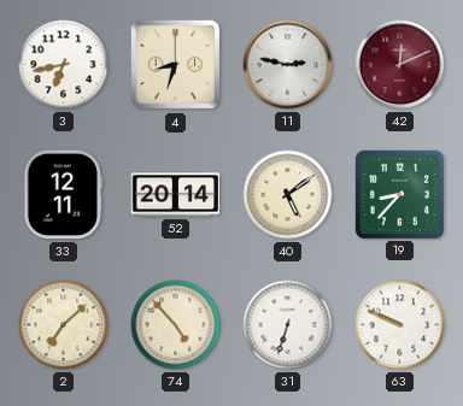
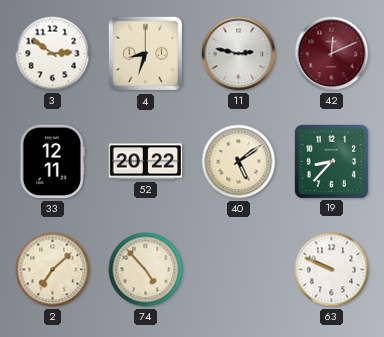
3: 6:43 -> 2:51 (53, 54)
52: 20:14 -> 20:22 (146, 162)
31: 6:33 -> none (288, 325)
